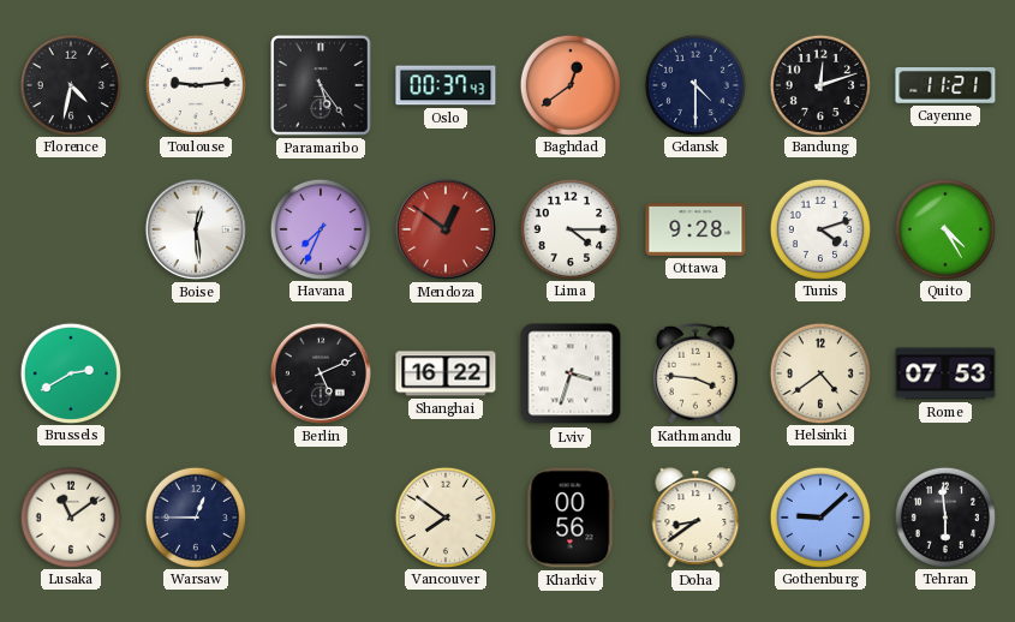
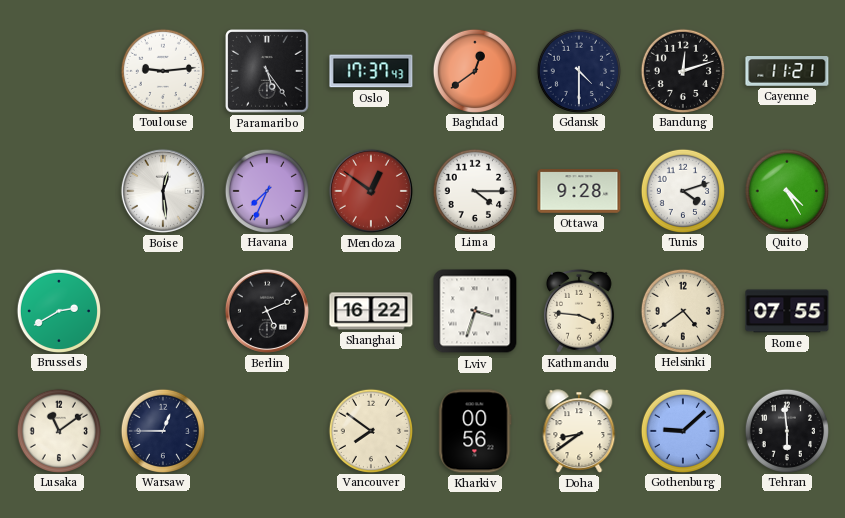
Florence: 4:32 -> none (70, 84)
Oslo: 00:37 -> 17:37 (371, 71)
Rome: 07:53 -> 07:55 (787, 311)
